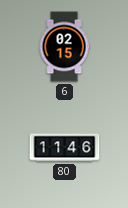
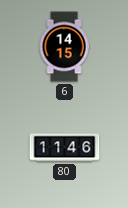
6: 02:15 -> 14:15 (64, 47)
